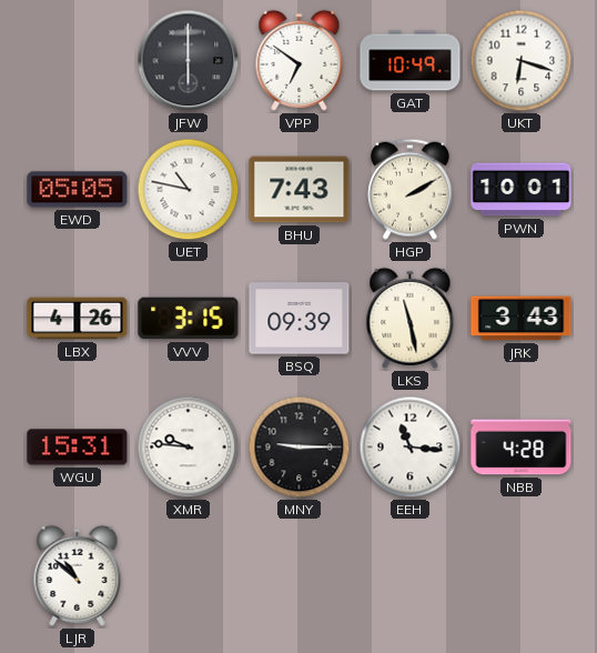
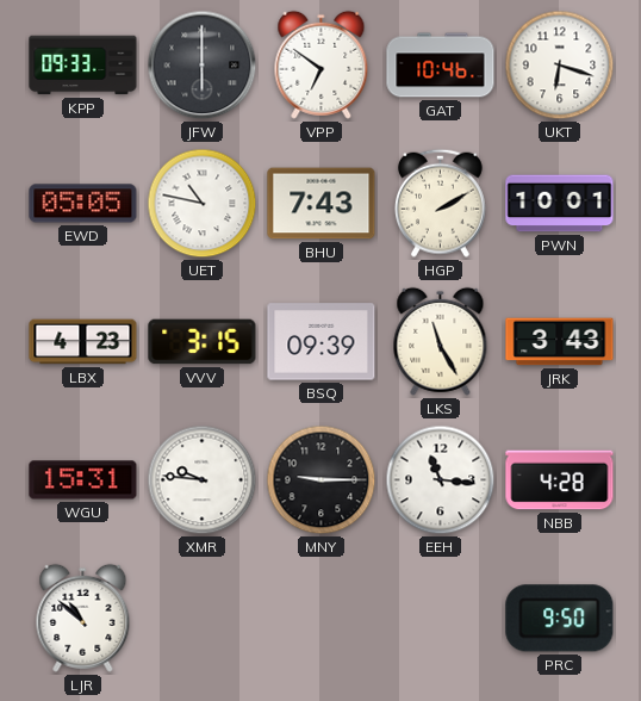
KPP: none -> 09:33 (83, 66)
GAT: 10:49 -> 10:46 (441, 66)
LBX: 4:26 -> 4:23 (83, 342)
LKS: 11:28 -> 11:25 (441, 341)
PRC: none -> 9:50 (560, 619)
